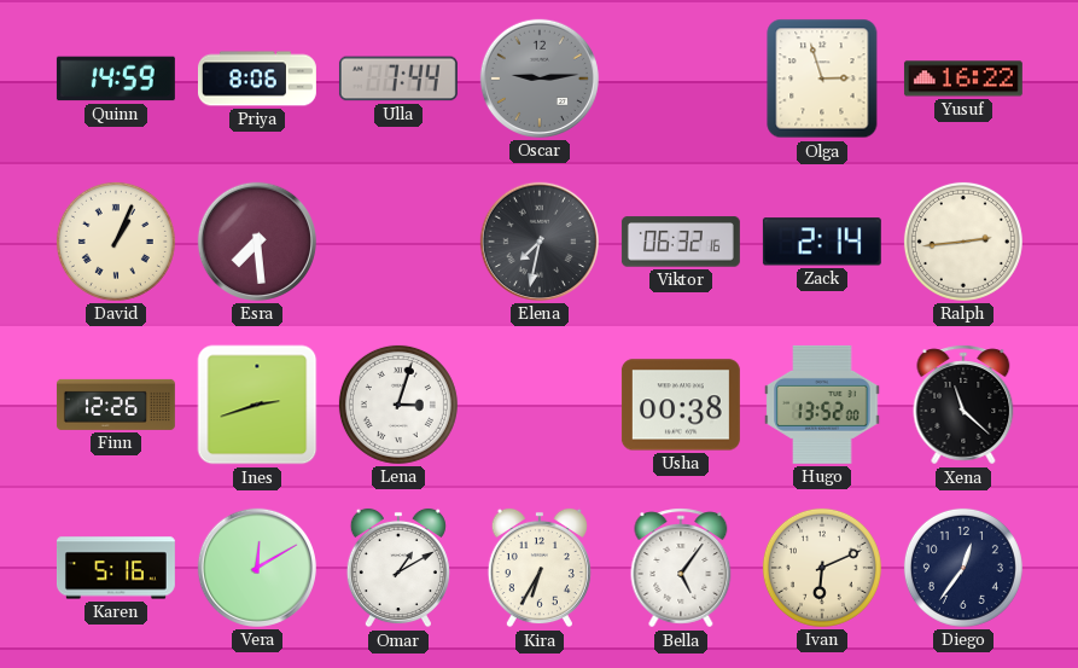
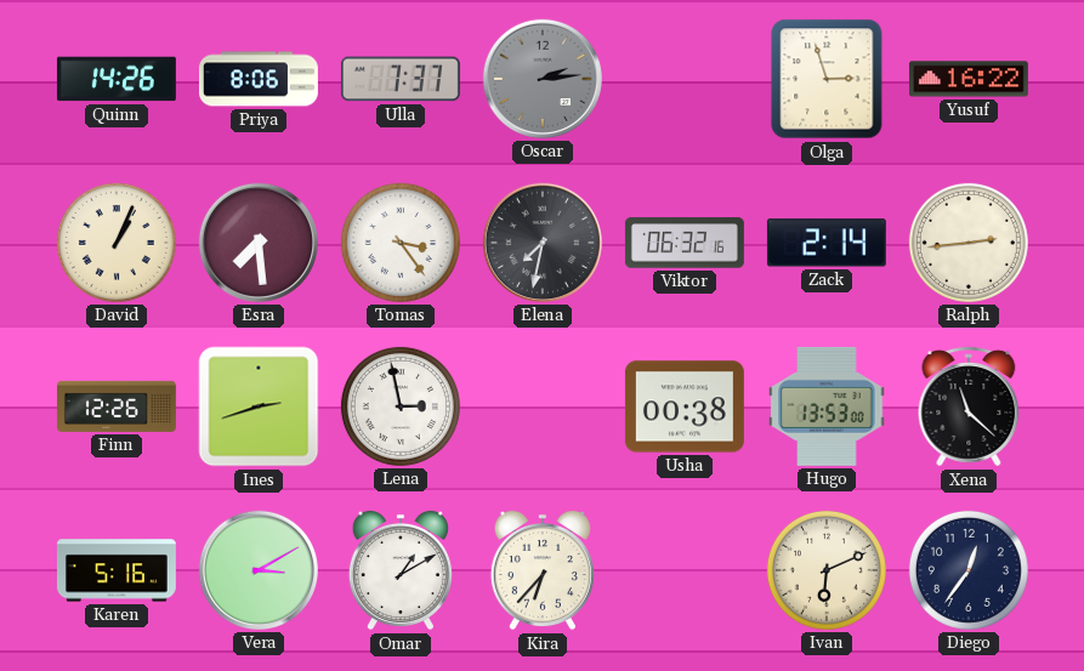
Quinn: 14:59 -> 14:26 (117, 79)
Ulla: 7:44 -> 7:37 (401, 79)
Oscar: 9:14 -> 2:14 (543, 79)
Tomas: none -> 3:24 (401, 243)
Lena: 3:03 -> 2:58 (401, 406)
Hugo: 13:52 -> 13:53 (827, 406)
Vera: 12:10 -> 3:10 (259, 570)
Kira: 6:35 -> 6:37 (543, 570)
Bella: 5:06 -> none (681, 568)
